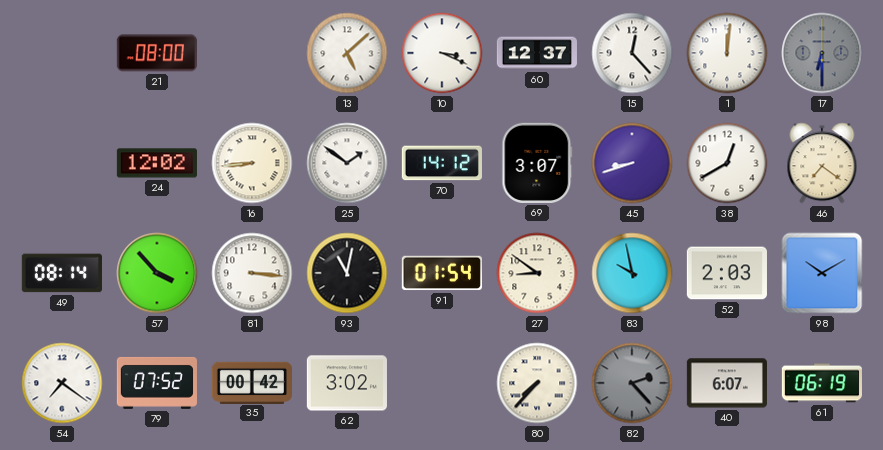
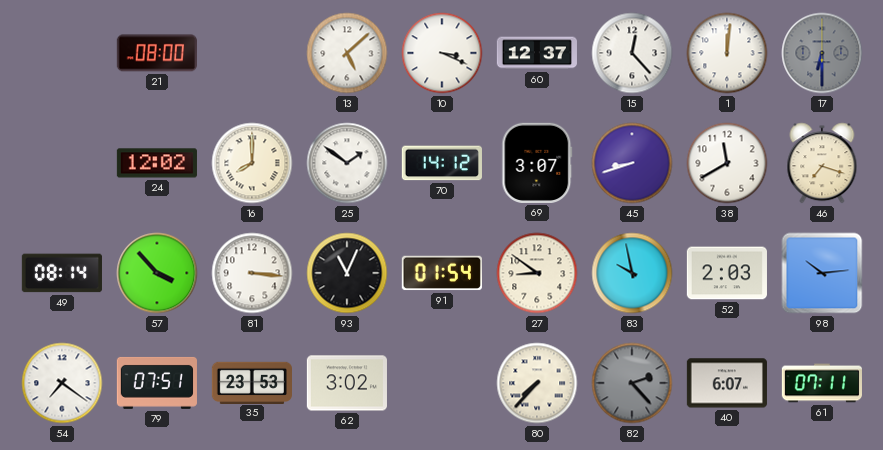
16: 8:44 -> 8:00 (252, 163)
38: 12:40 -> 11:40 (727, 163)
46: 7:21 -> 7:18 (822, 163)
93: 11:02 -> 11:04 (347, 273)
98: 10:10 -> 10:14 (822, 273)
79: 07:52 -> 07:51 (157, 383)
35: 00:42 -> 23:53 (251, 382)
61: 06:19 -> 07:11 (822, 383)
